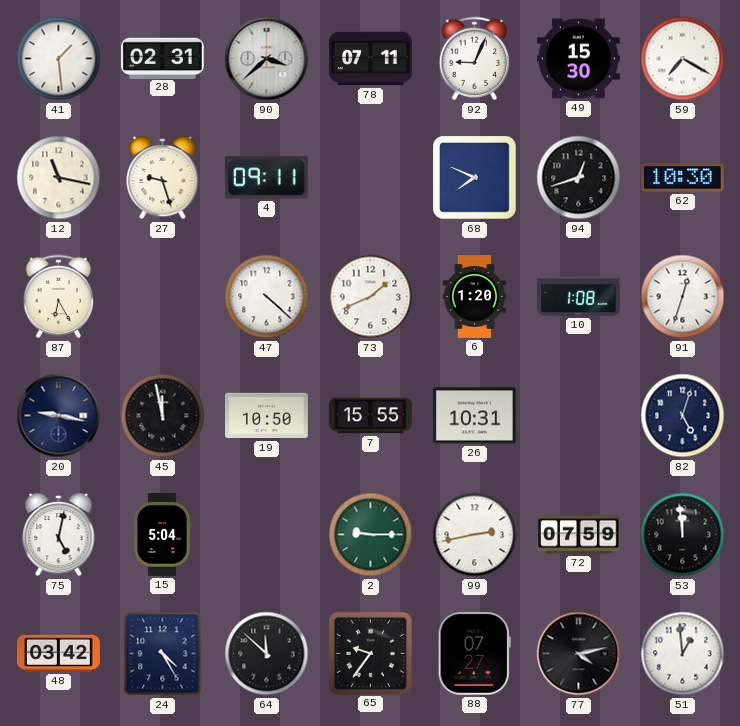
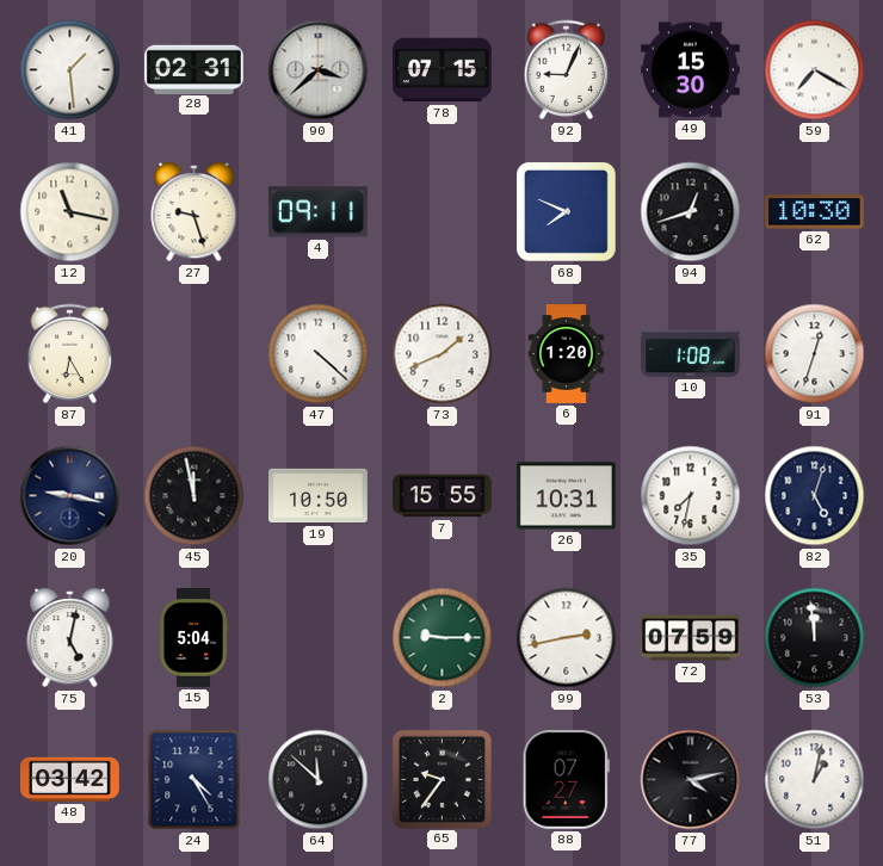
78: 07:11 -> 07:15 (443, 70)
35: none -> 7:32 (691, 496)
51: 12:59 -> 1:02 (815, 780)
